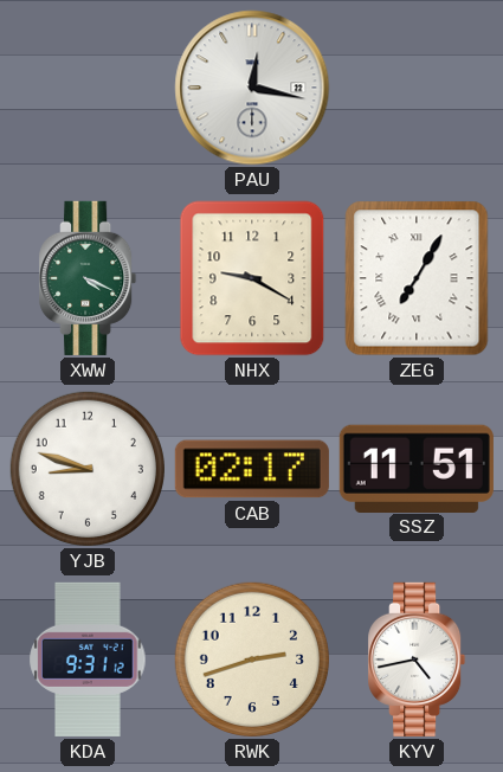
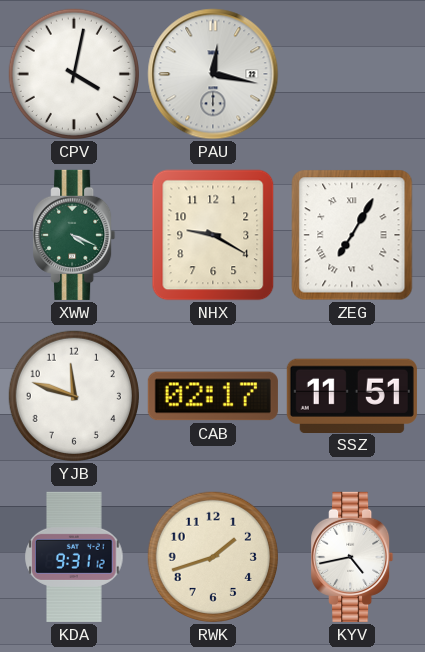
CPV: none -> 4:02 (74, 74)
YJB: 8:48 -> 11:48 (74, 396)
RWK: 2:42 -> 1:42 (213, 557)
